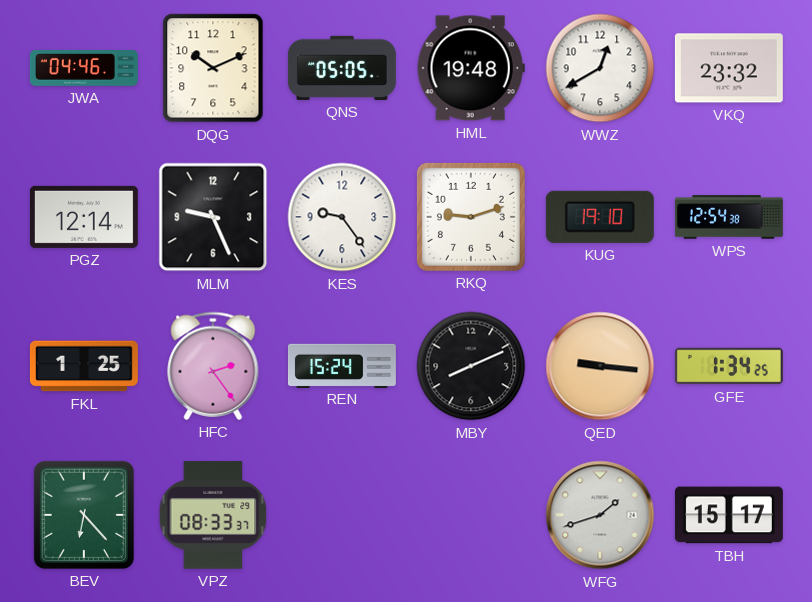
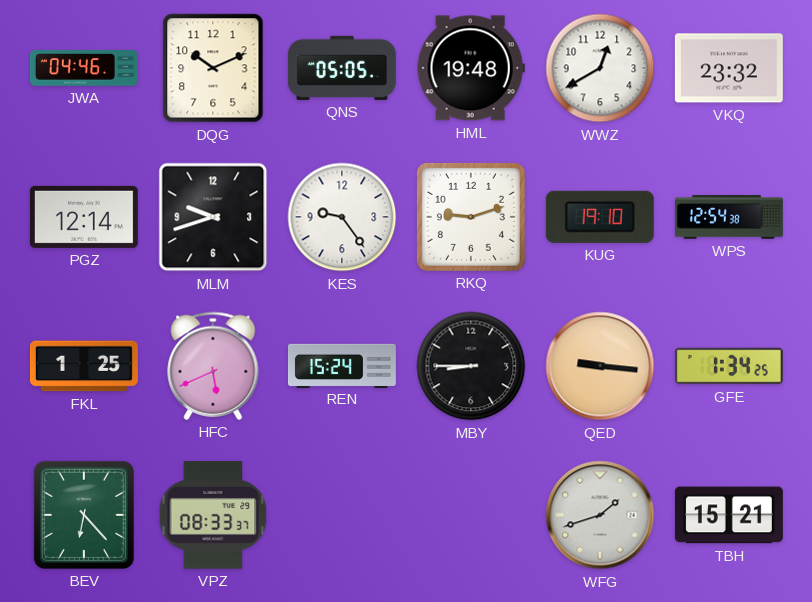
MLM: 9:26 -> 9:42 (213, 217)
HFC: 2:24 -> 5:41 (213, 366)
MBY: 8:11 -> 8:45 (471, 366)
TBH: 15:17 -> 15:21 (729, 515)
